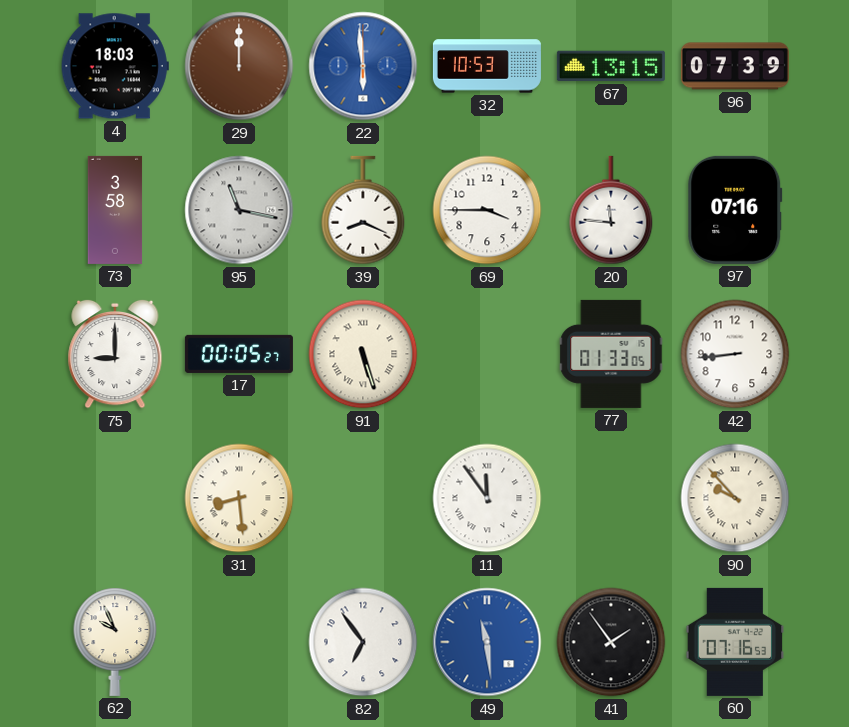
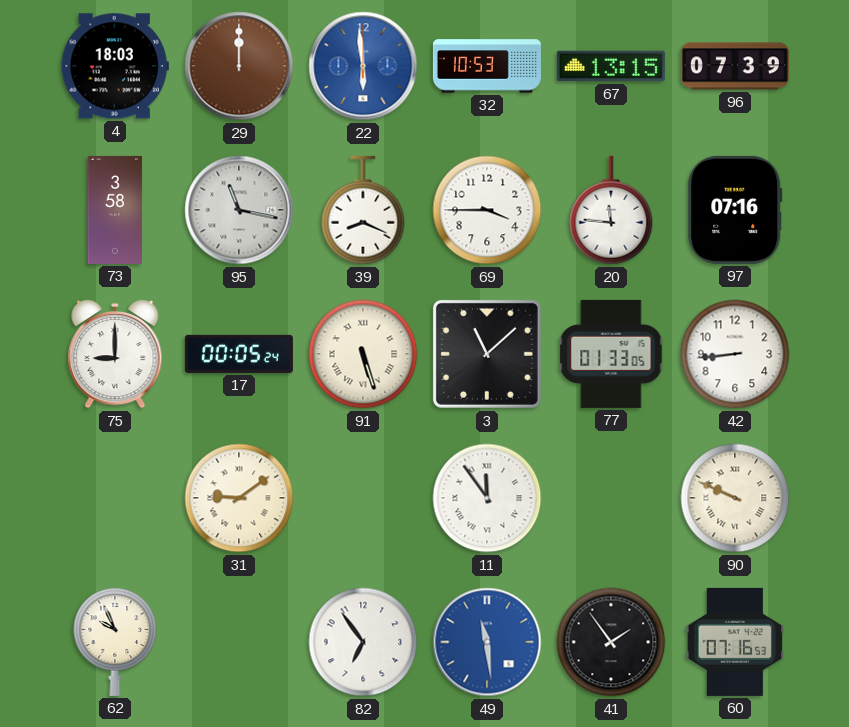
17: 00:05:27 -> 00:05:24 (239, 354)
3: none -> 11:08 (487, 354)
31: 8:29 -> 9:09 (239, 498)
90: 9:53 -> 9:49 (735, 498)
